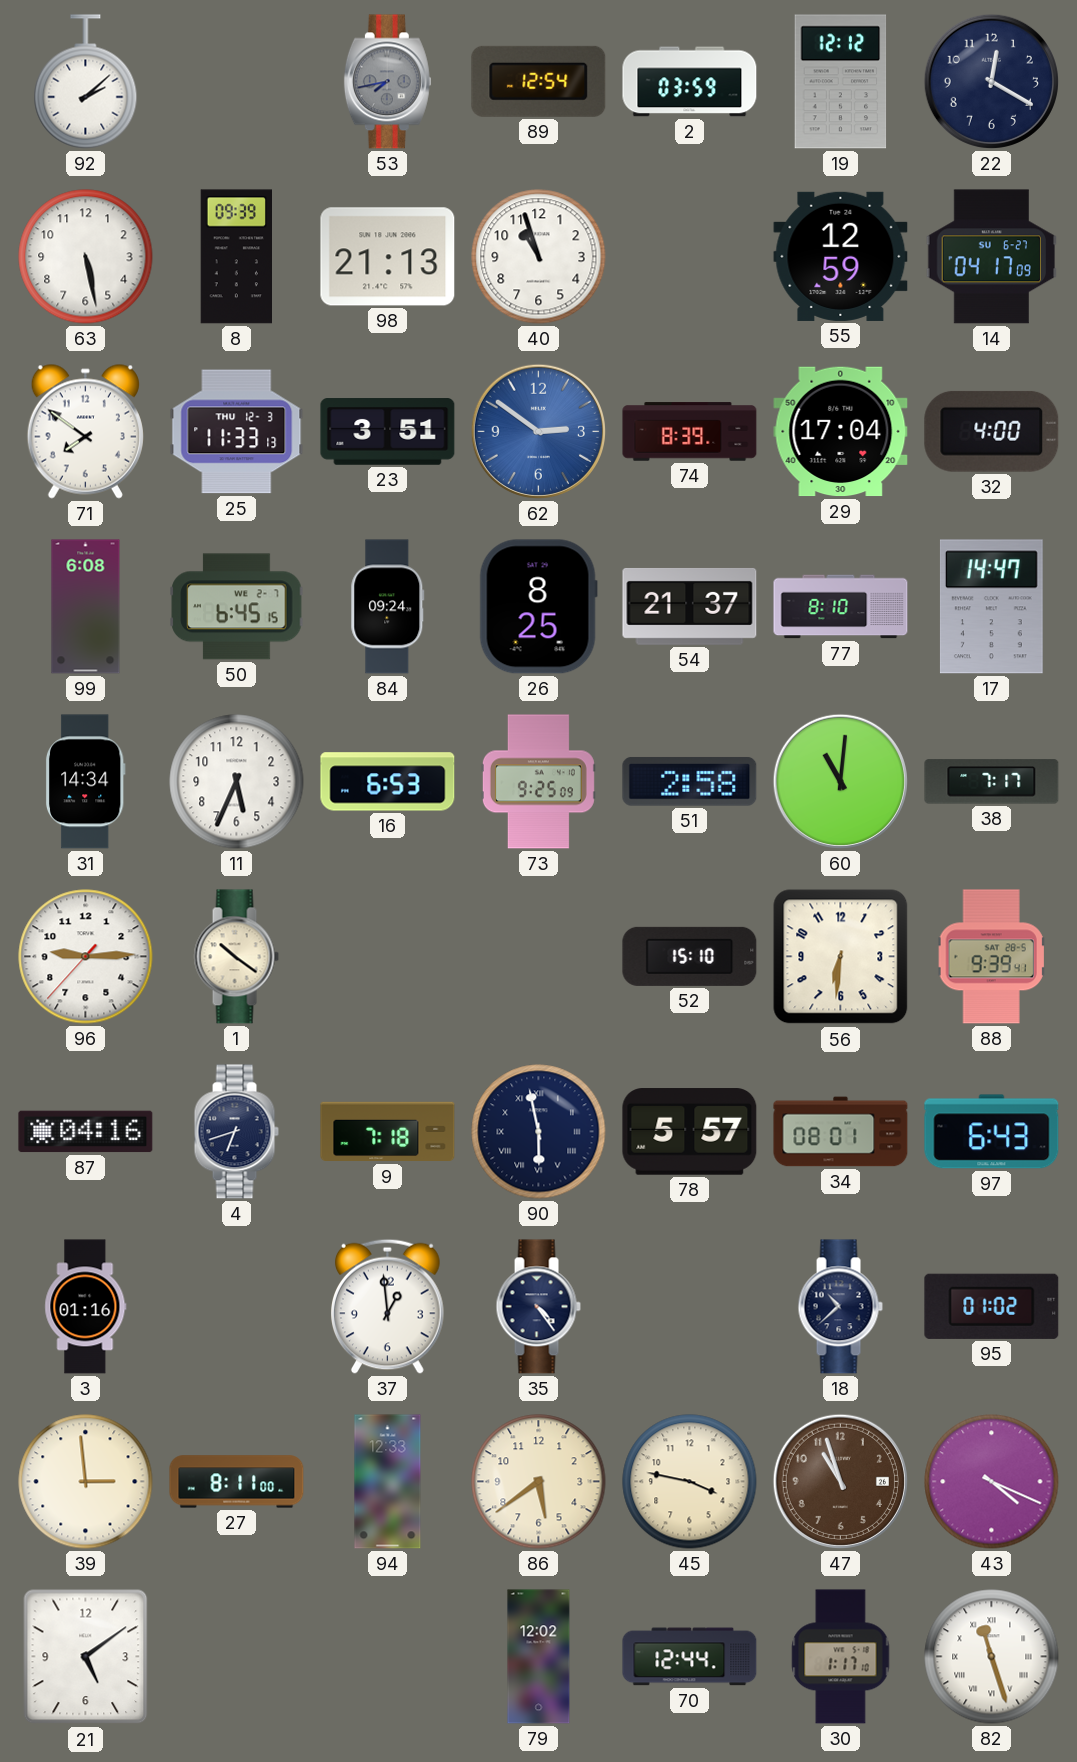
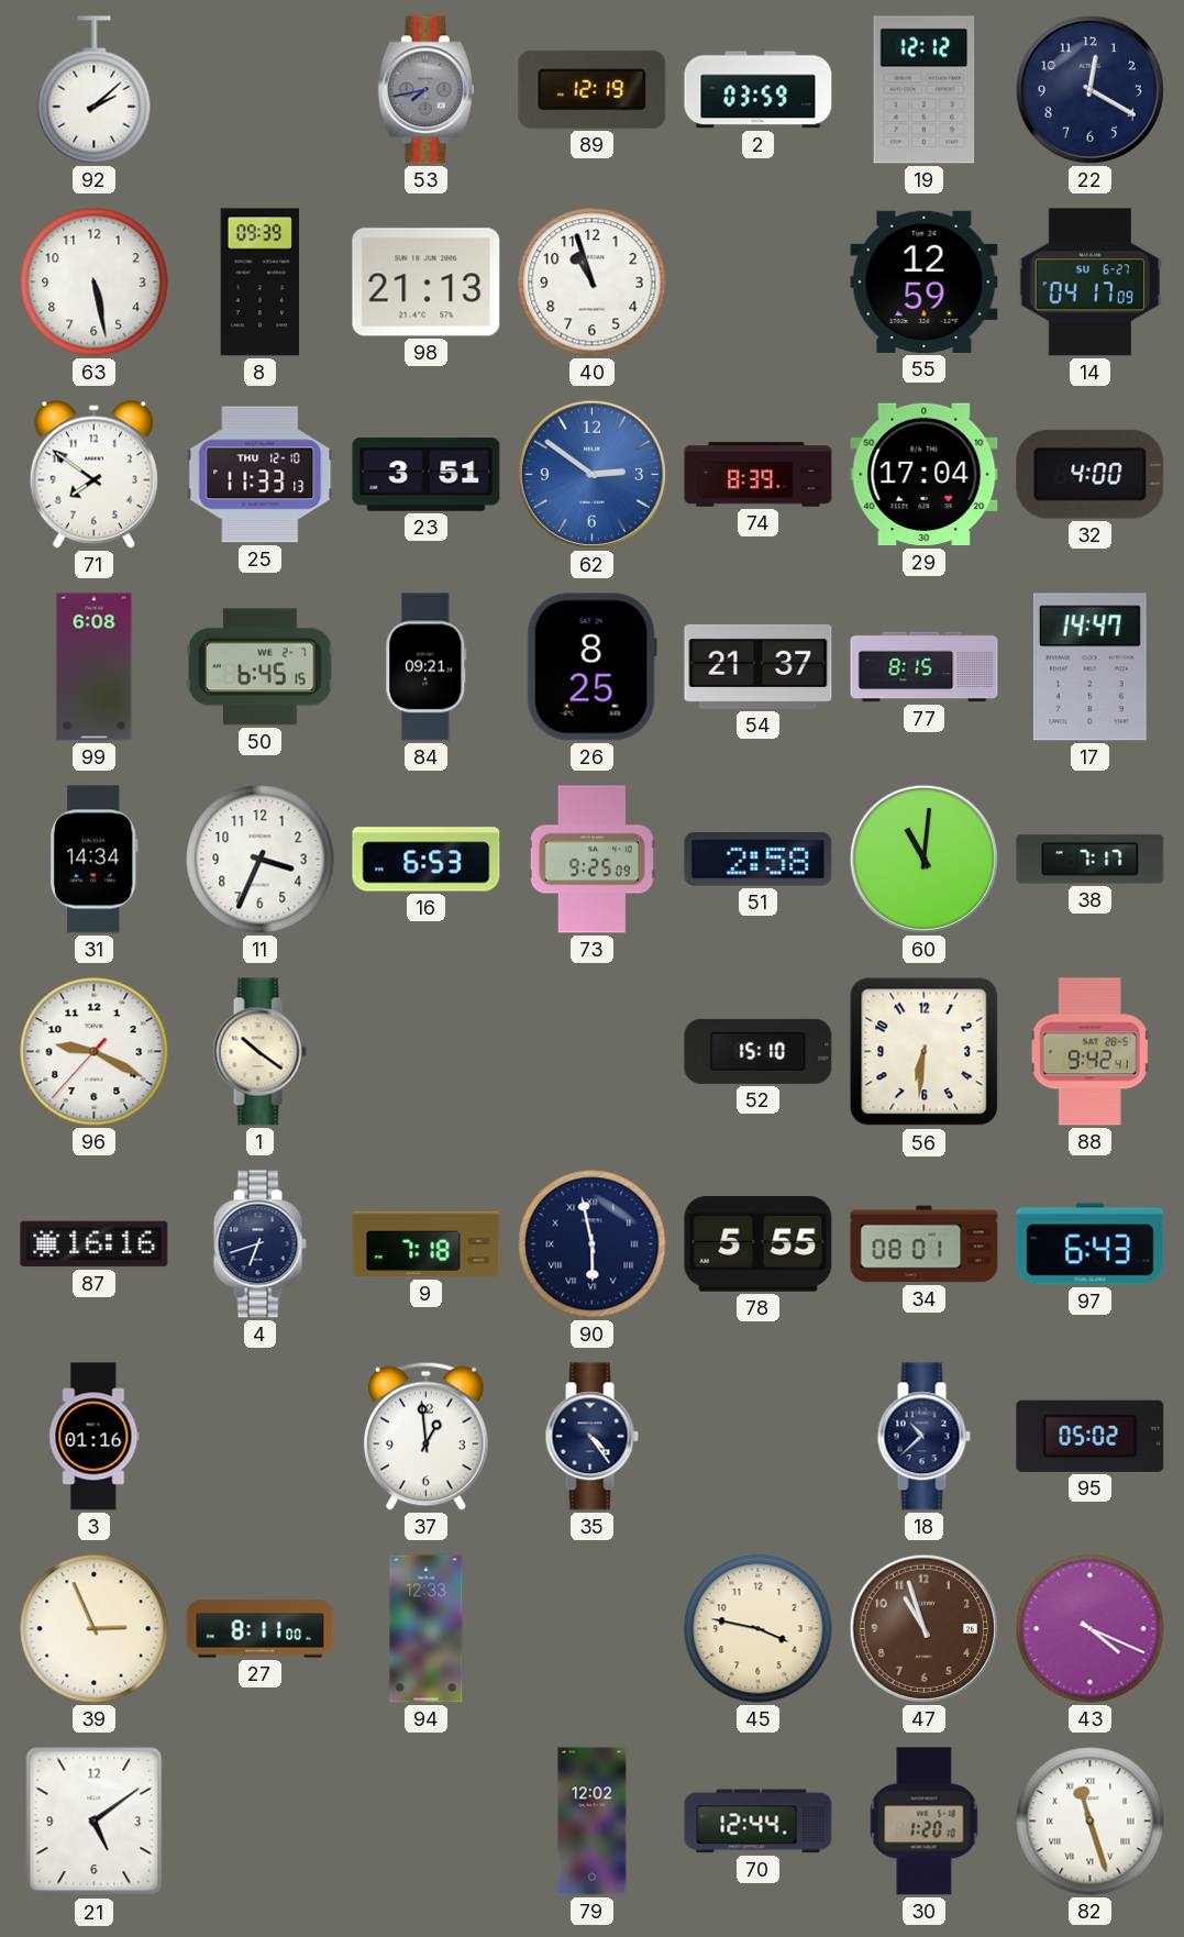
89: 12:54 -> 12:19 (593, 89)
25 date: THU 12-3 -> THU 12-10 (261, 475)
84: 09:24 -> 09:21 (427, 667)
77: 8:10 -> 8:15 (925, 667)
11: 5:34 -> 3:34 (261, 860)
96: 9:14 -> 9:19 (95, 1052)
88: 9:39 -> 9:42 (1091, 1052)
87: 04:16 -> 16:16 (95, 1244)
78: 5:57 -> 5:55 (759, 1244)
95: 01:02 -> 05:02 (1091, 1436)
39: 2:59 -> 2:56 (95, 1629)
86: 5:39 -> none (539, 1482)
30: 1:17 -> 1:20 (925, 1822)
